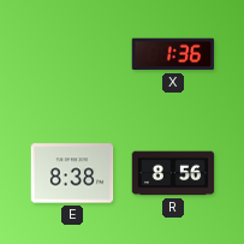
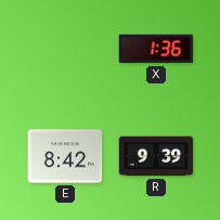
E: 8:38 -> 8:42 (65, 156)
R: 8:56 -> 9:39 (156, 156)
